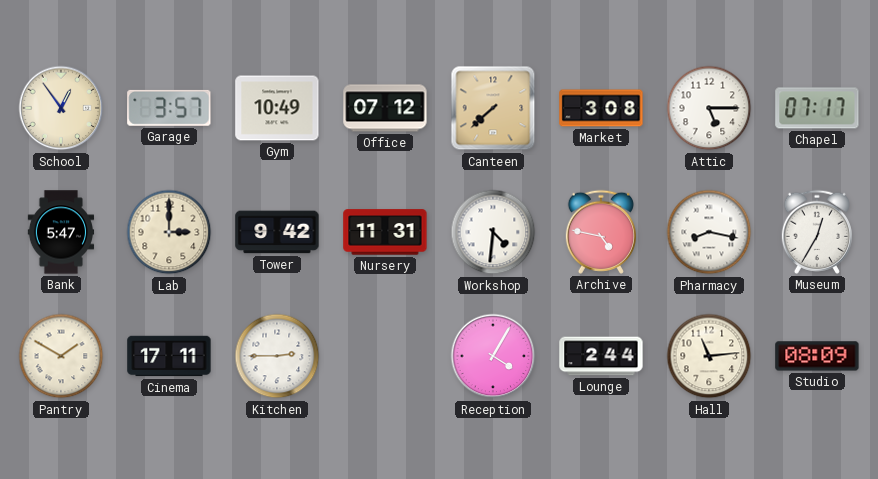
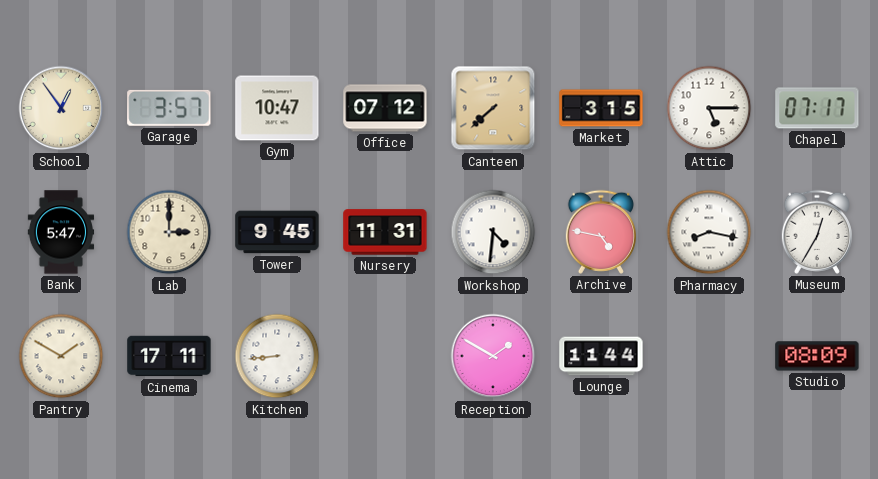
Gym: 10:49 -> 10:47 (277, 108)
Market: 3:08 -> 3:15 (601, 108)
Tower: 9:42 -> 9:45 (277, 232)
Kitchen: 2:45 -> 8:44 (277, 356)
Reception: 4:05 -> 1:50 (493, 356)
Lounge: 2:44 -> 11:44 (601, 356)
Hall: 11:14 -> none (709, 356)
